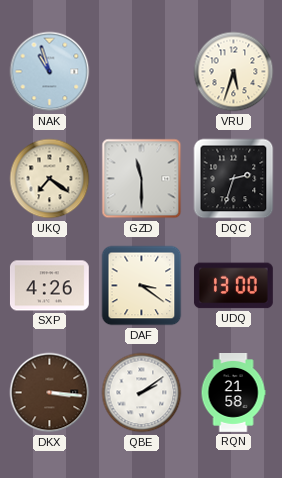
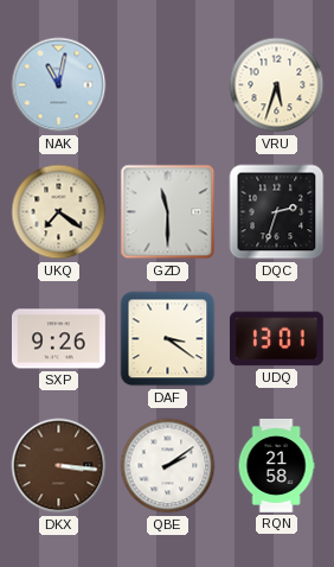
NAK: 10:57 -> 11:02 (59, 85)
SXP: 4:26 -> 9:26 (58, 339)
UDQ: 13:00 -> 13:01 (276, 339)
